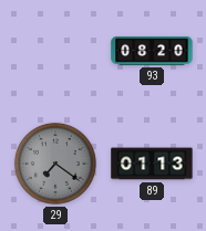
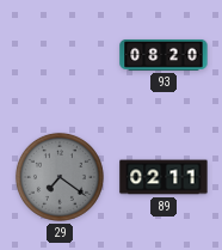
89: 01:13 -> 02:11 (164, 177)
